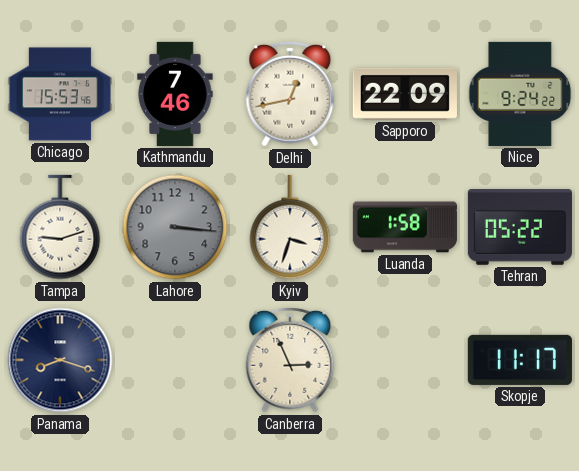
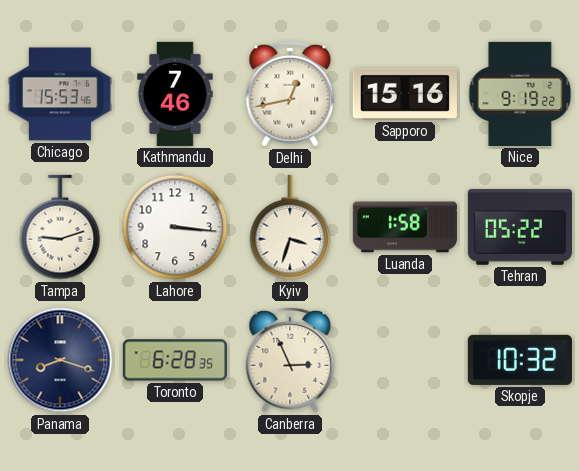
Sapporo: 22:09 -> 15:16 (405, 94)
Nice: 9:24 -> 9:19 (520, 94)
Lahore dial: grey -> white (175, 227)
Toronto: none -> 6:28 (175, 360)
Skopje: 11:17 -> 10:32 (520, 360)
